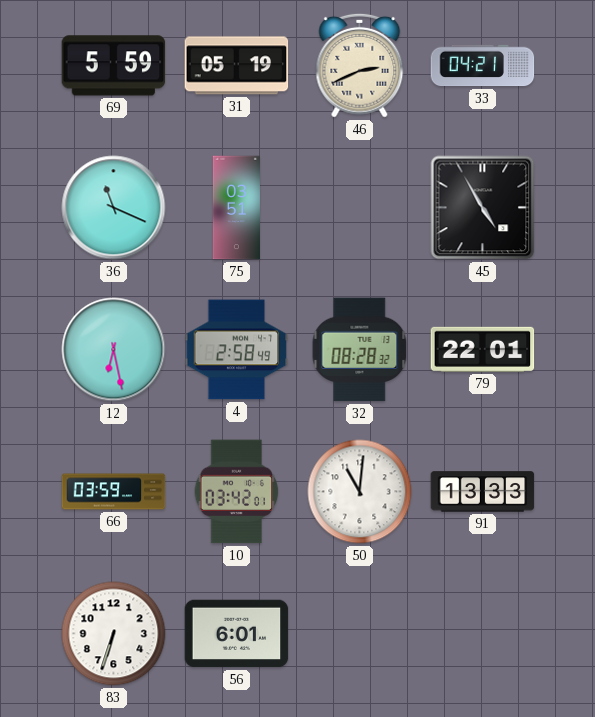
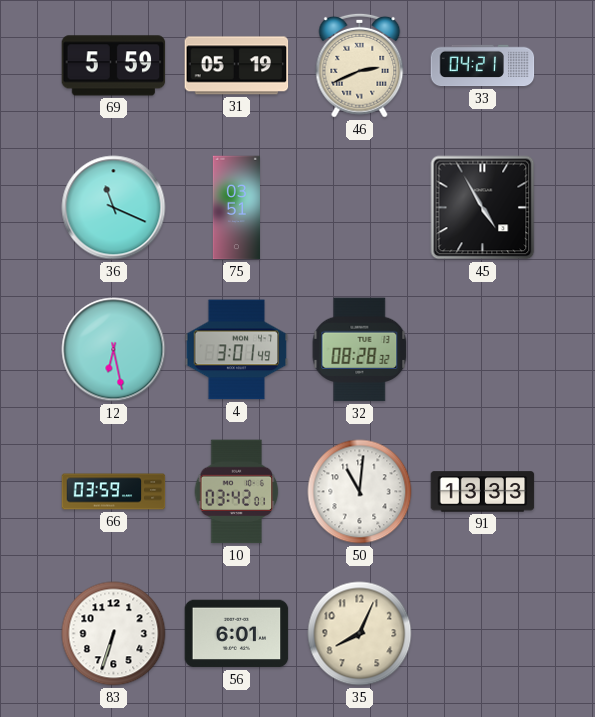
4: 2:58 -> 3:01 (237, 350)
79: 22:01 -> none (483, 349)
35: none -> 8:04 (360, 634)
